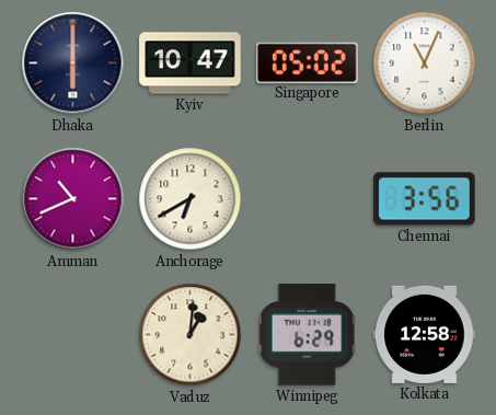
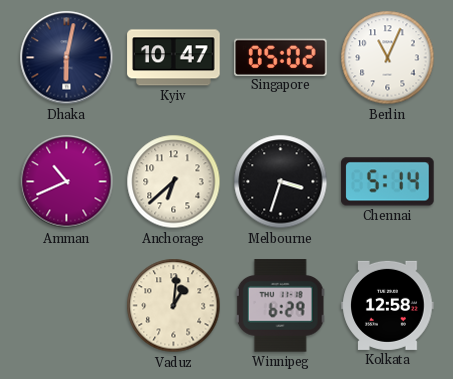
Dhaka: 6:00 -> 6:02 (67, 58)
Anchorage: 6:40 -> 6:38 (174, 182)
Melbourne: none -> 3:33 (281, 182)
Chennai: 3:56 -> 5:14 (388, 182)
